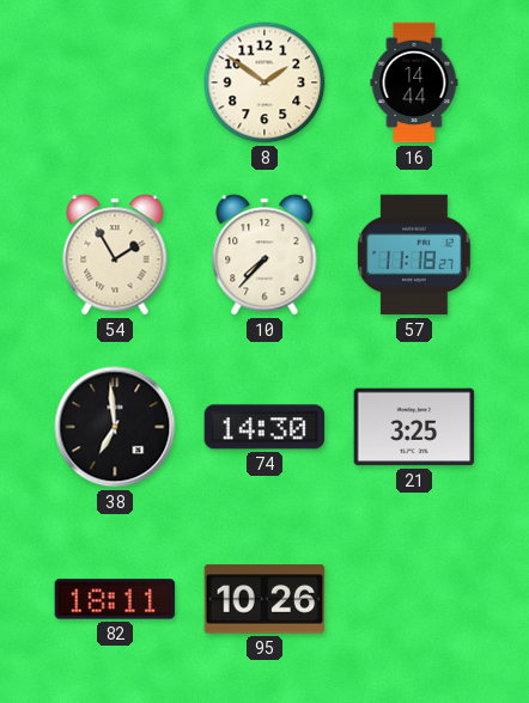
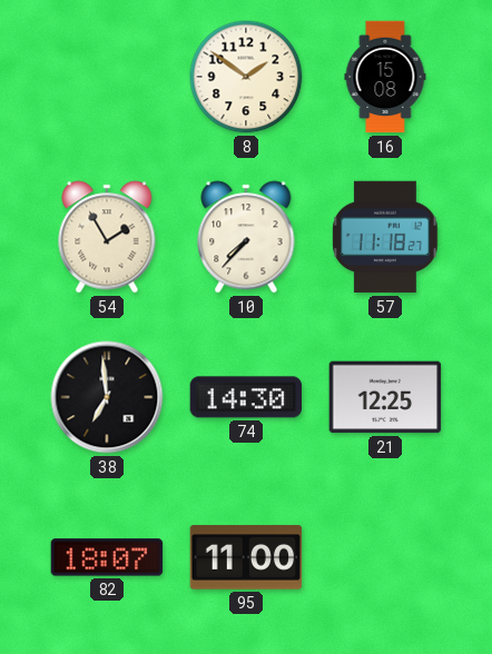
16: 14:44 -> 15:08 (385, 77)
21: 3:25 -> 12:25 (385, 397)
82: 18:11 -> 18:07 (107, 557)
95: 10:26 -> 11:00 (246, 557)
